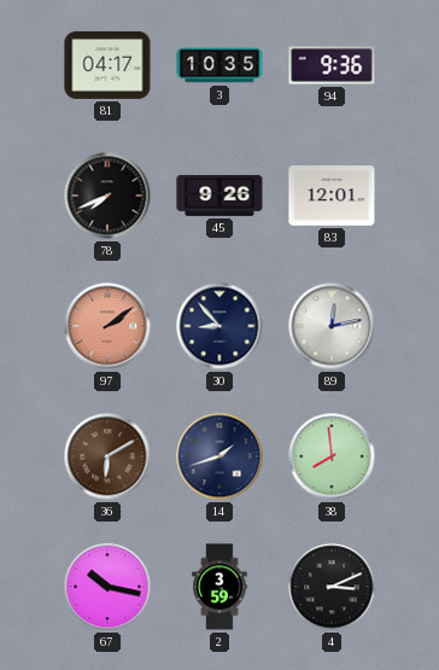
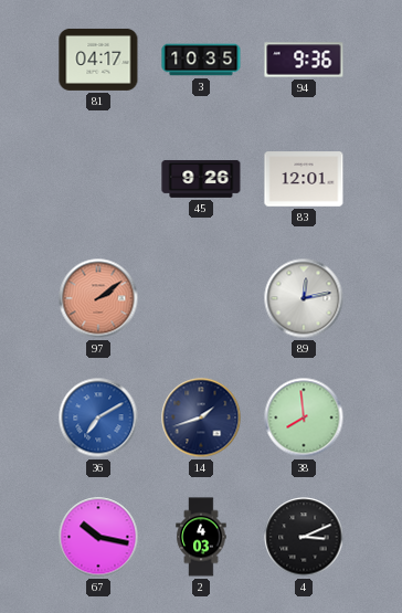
78: 7:41 -> none (107, 196)
30: 8:53 -> none (219, 326)
36: 6:10 -> 7:10 (98, 418)
36 dial: brown -> blue (98, 418)
2: 3:59 -> 4:03 (201, 537)
